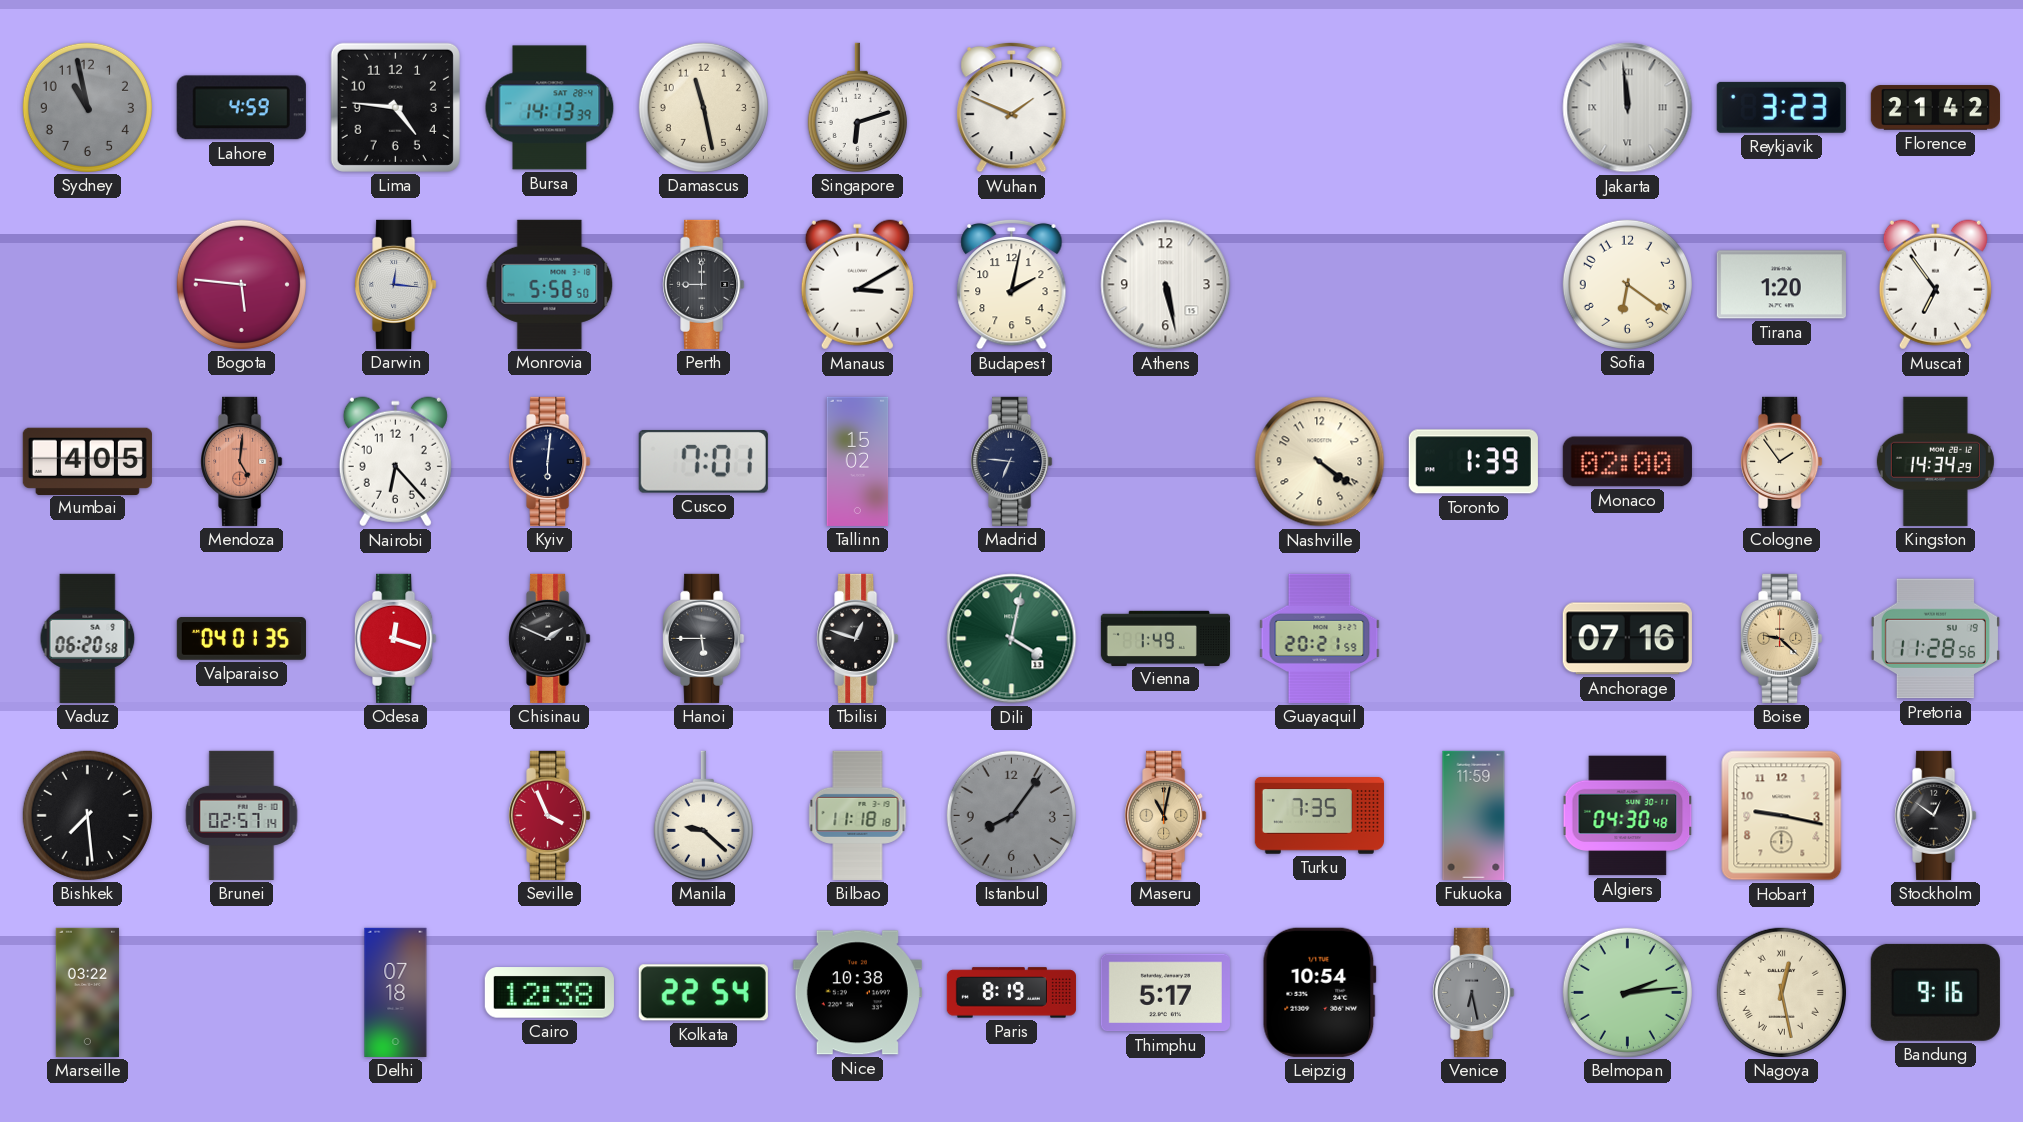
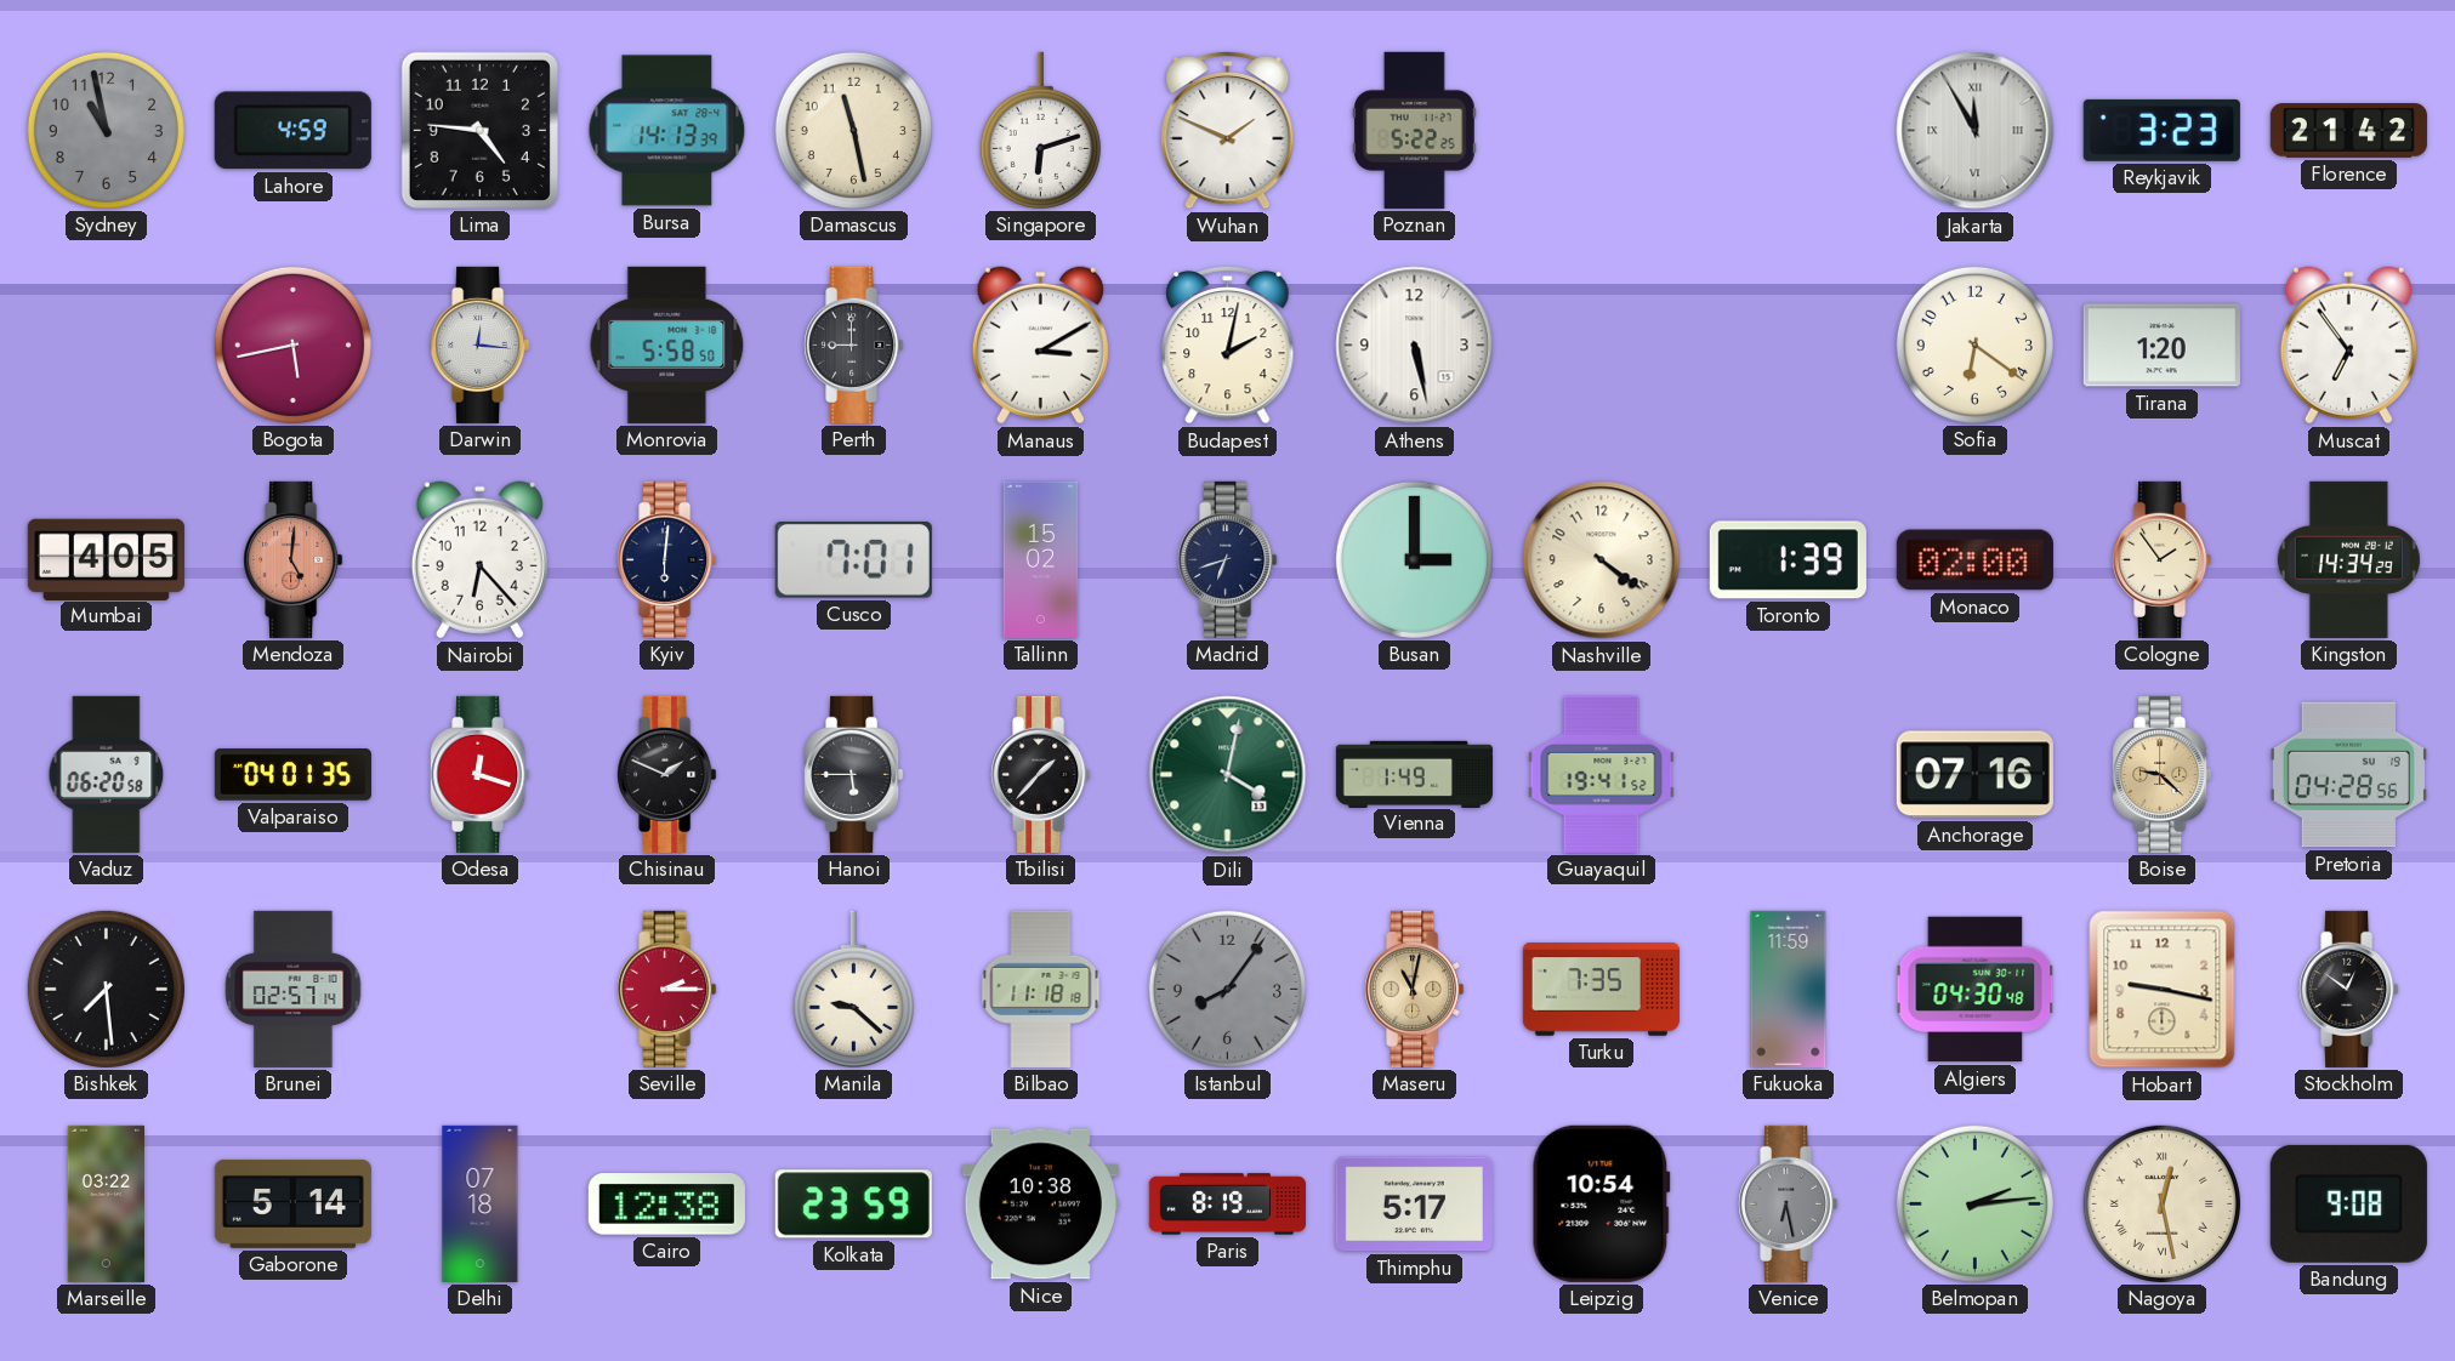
Poznan: none -> 5:22 (1414, 130)
Jakarta: 11:59 -> 11:55 (1976, 131)
Bogota: 5:46 -> 5:43 (292, 344)
Madrid: 6:46 -> 6:42 (1228, 559)
Busan: none -> 3:00 (1414, 559)
Tbilisi: 12:48 -> 1:37 (1041, 774)
Guayaquil: 20:21 -> 19:41 (1602, 774)
Pretoria: 11:28 -> 04:28 (2348, 775)
Seville: 3:56 -> 2:15 (667, 989)
Gaborone: none -> 5:14 (292, 1203)
Kolkata: 22:54 -> 23:59 (853, 1205)
Bandung: 9:16 -> 9:08 (2348, 1203)
